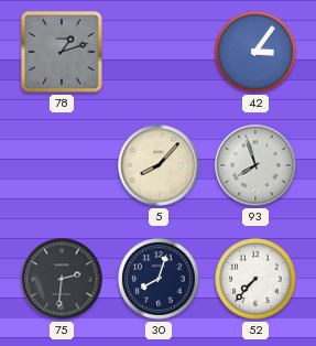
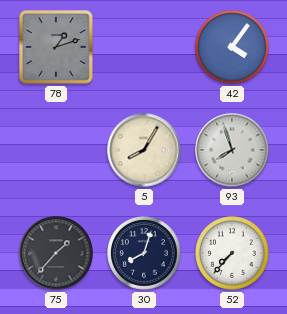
42: 3:06 -> 4:06 (233, 48)
5: 8:07 -> 8:05 (144, 150)
75: 2:31 -> 1:37 (56, 253)
